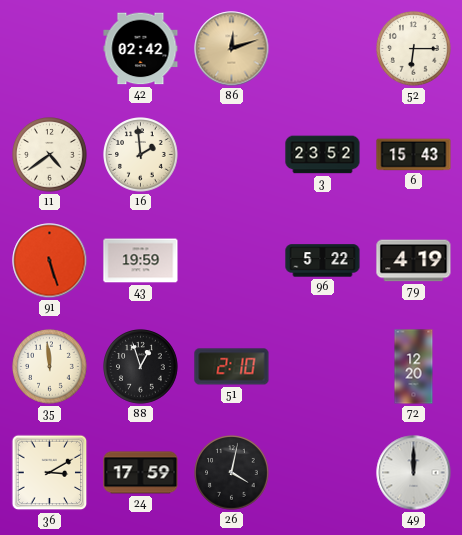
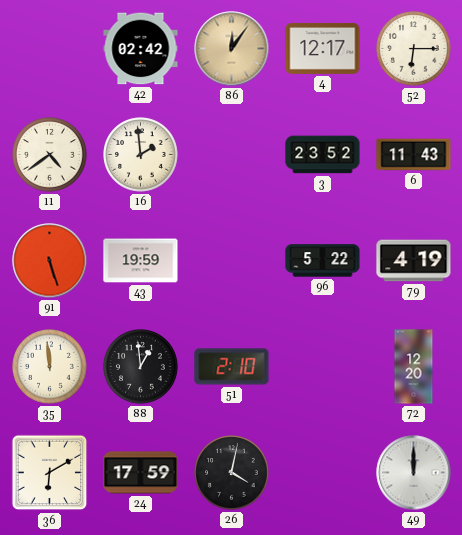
86: 12:12 -> 12:06 (232, 49)
4: none -> 12:17 (323, 48)
6: 15:43 -> 11:43 (414, 155)
88: 12:57 -> 12:59 (141, 367)
36: 3:10 -> 6:10 (50, 473)
